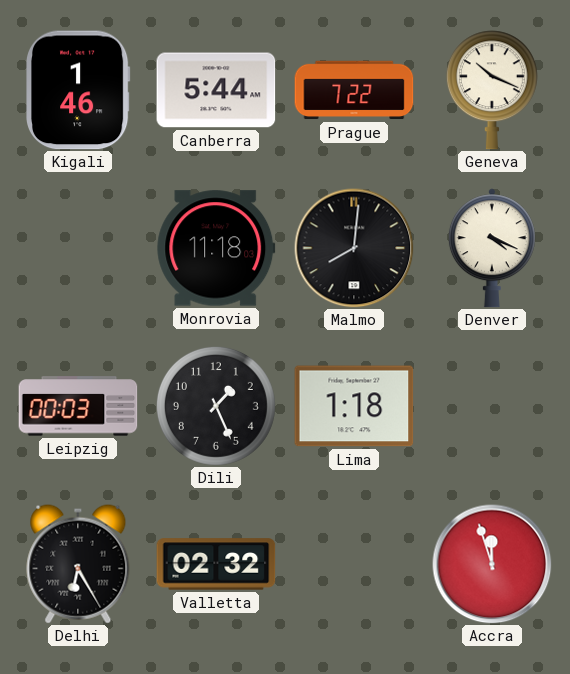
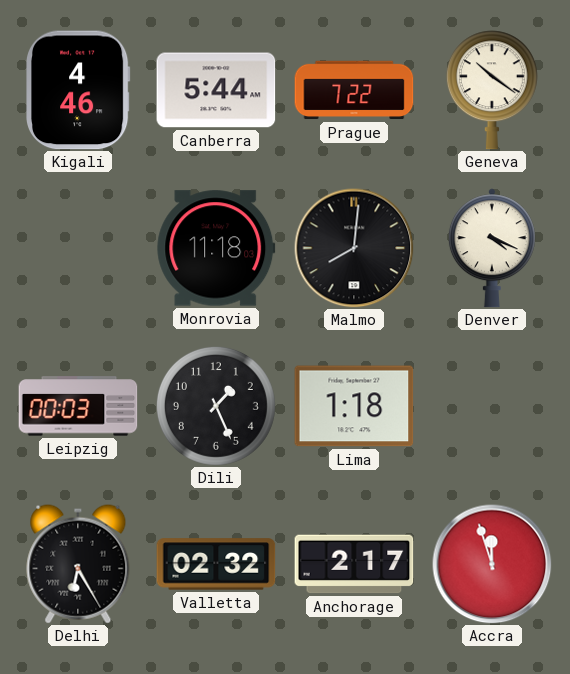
Kigali: 1:46 -> 4:46 (79, 90)
Geneva: 10:19 -> 10:21 (492, 90)
Anchorage: none -> 2:17 (354, 564)
